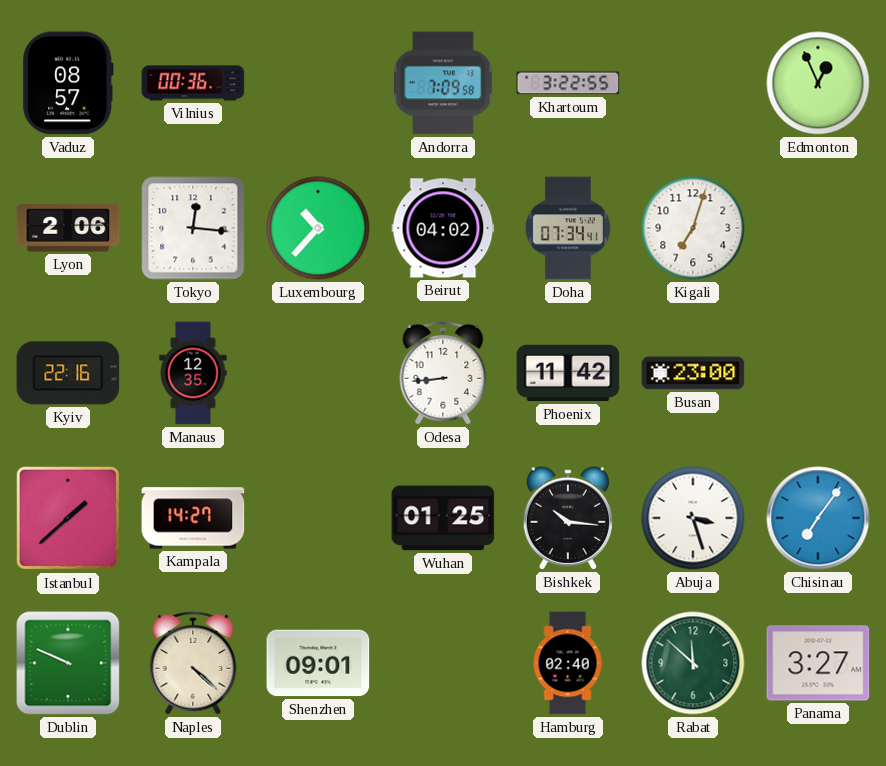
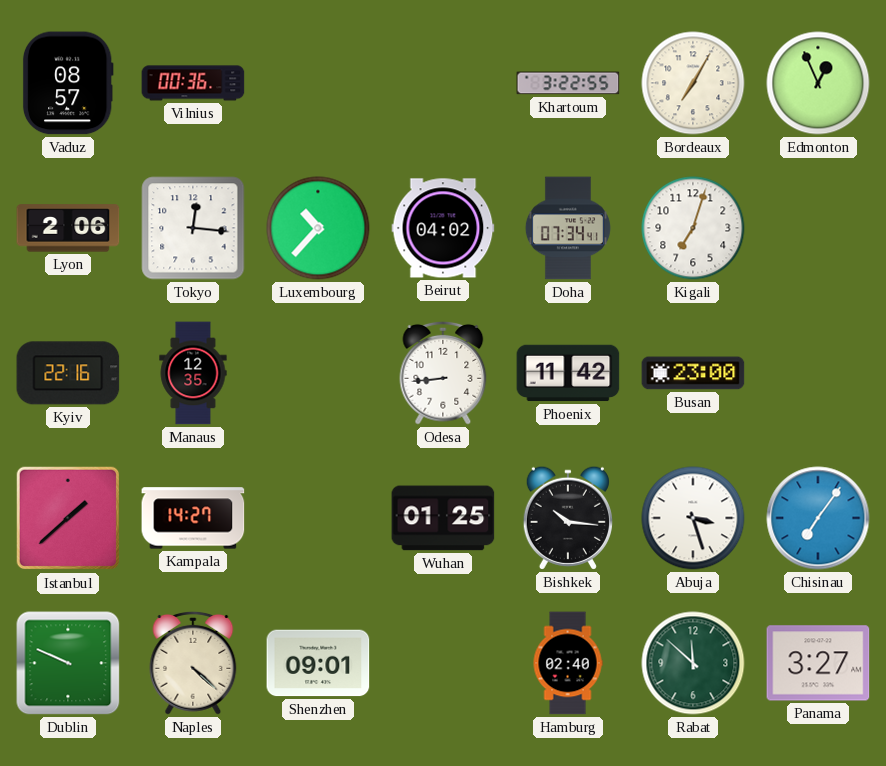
Andorra: 7:09 -> none (443, 83)
Bordeaux: none -> 7:05 (693, 83)
